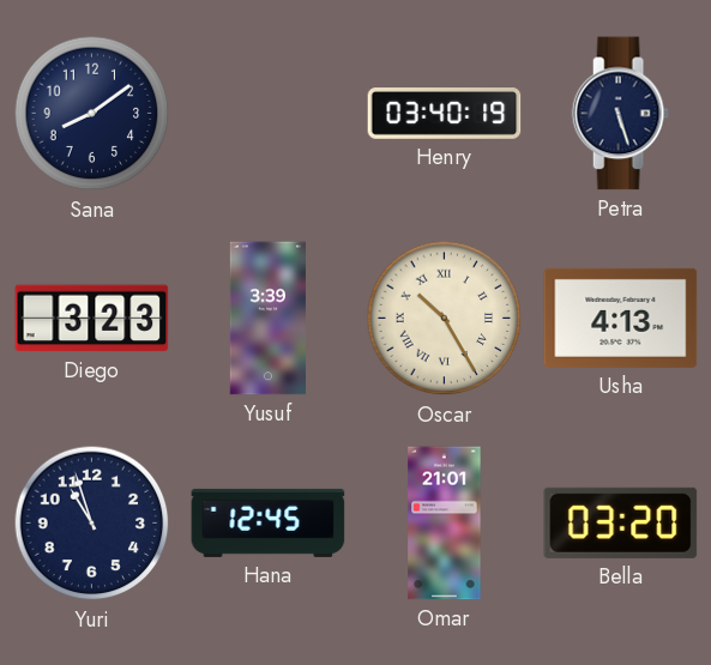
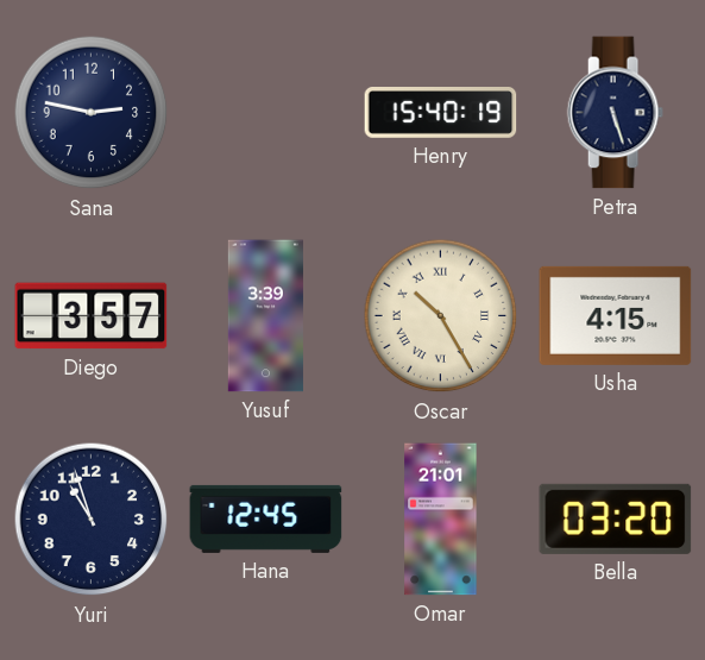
Sana: 8:09 -> 2:47 (92, 113)
Henry: 03:40 -> 15:40 (441, 113)
Diego: 3:23 -> 3:57 (92, 316)
Usha: 4:13 -> 4:15 (616, 315)
